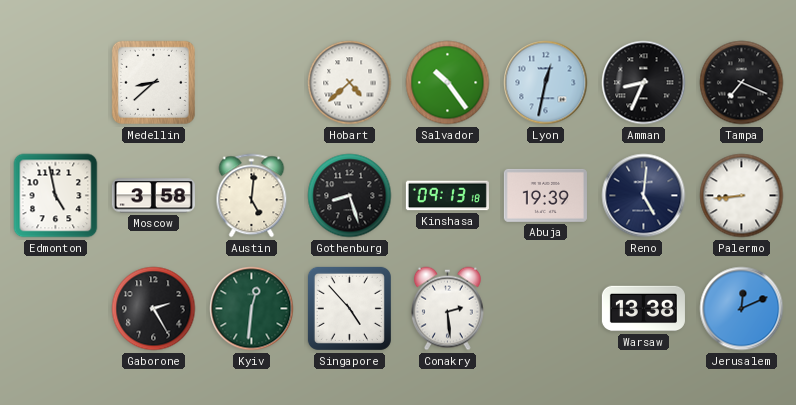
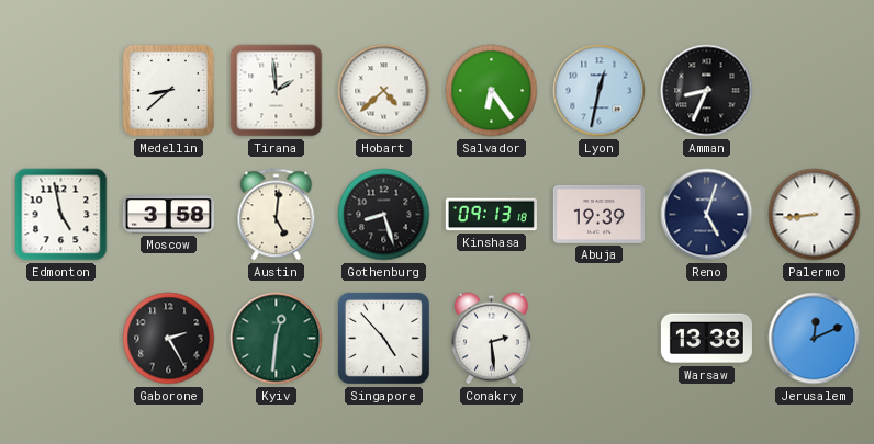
Tirana: none -> 1:59 (277, 91)
Salvador: 10:24 -> 6:24 (492, 91)
Tampa: 7:19 -> none (742, 83)
Reno: 5:01 -> 5:03 (707, 215)
